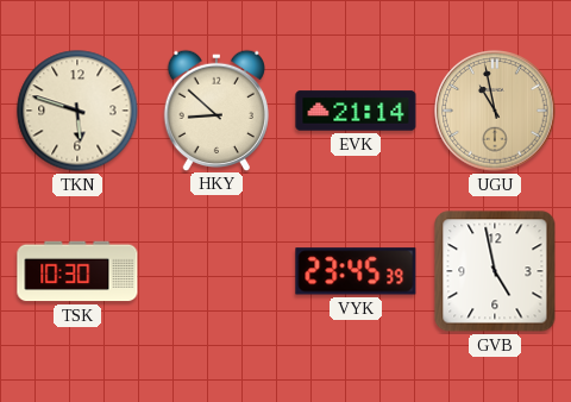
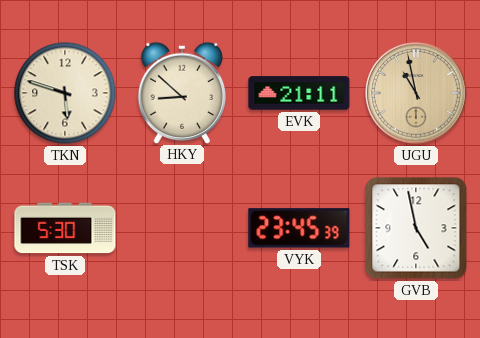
EVK: 21:14 -> 21:11 (299, 93)
TSK: 10:30 -> 5:30 (65, 228)
